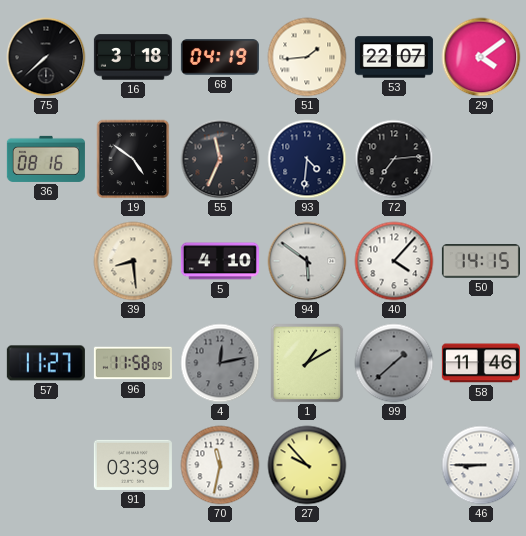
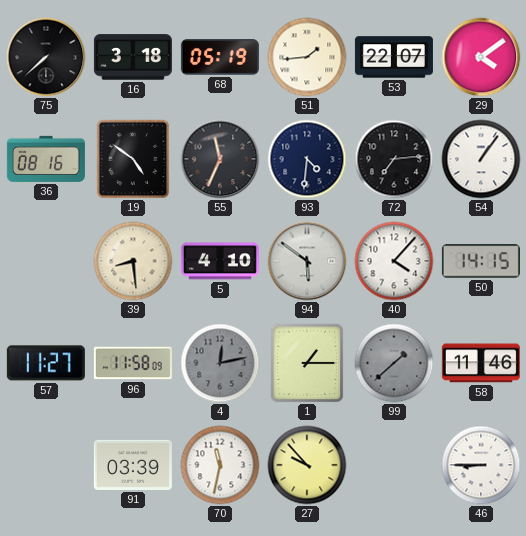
68: 04:19 -> 05:19 (220, 57)
54: none -> 1:06 (481, 159)
1: 1:10 -> 1:15 (307, 363)
